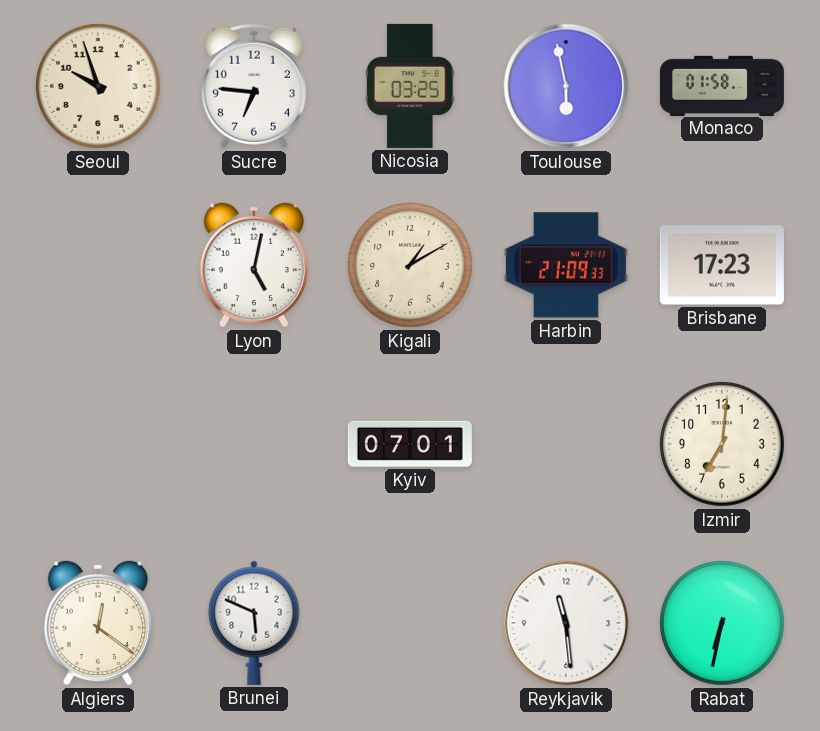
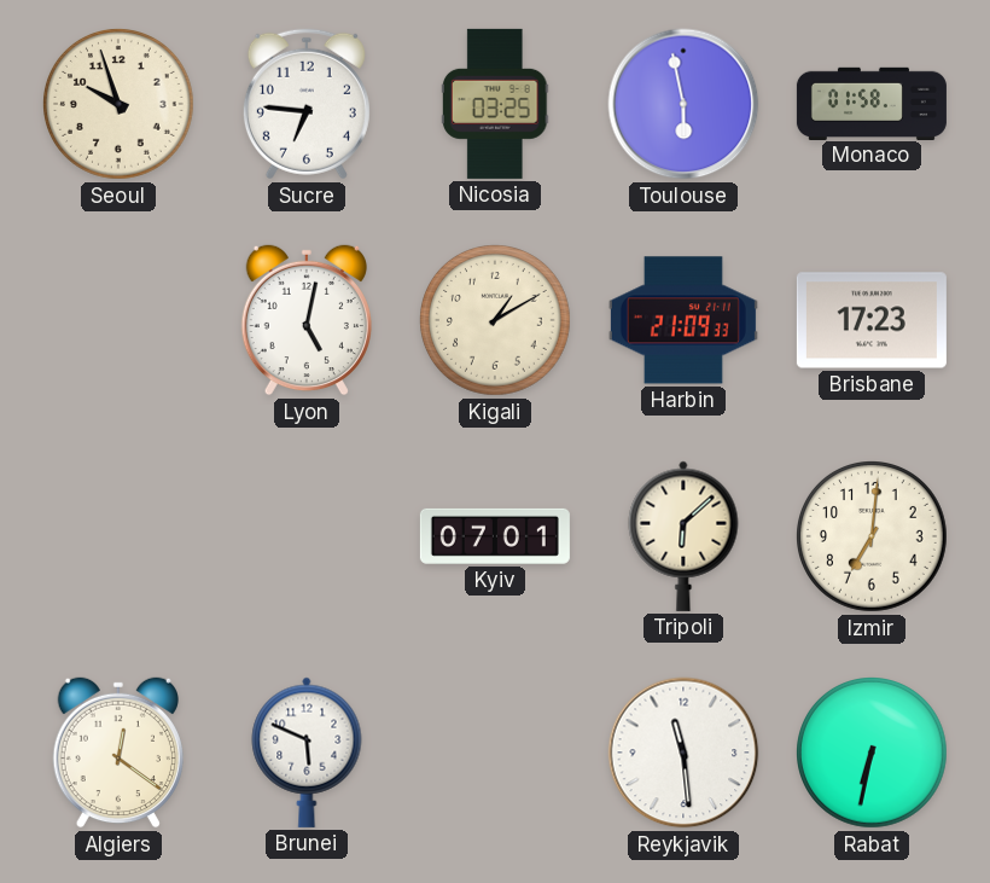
Tripoli: none -> 6:08 (683, 536)
